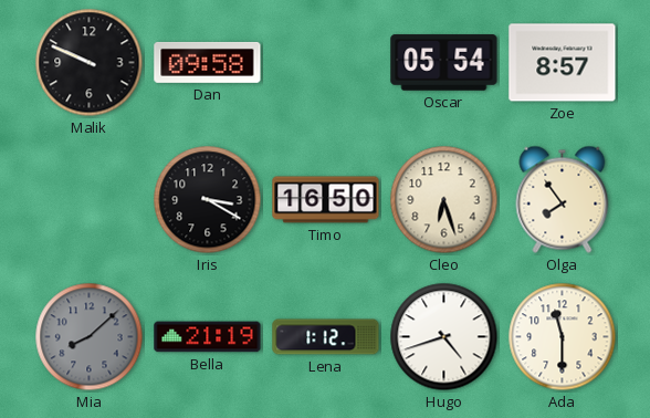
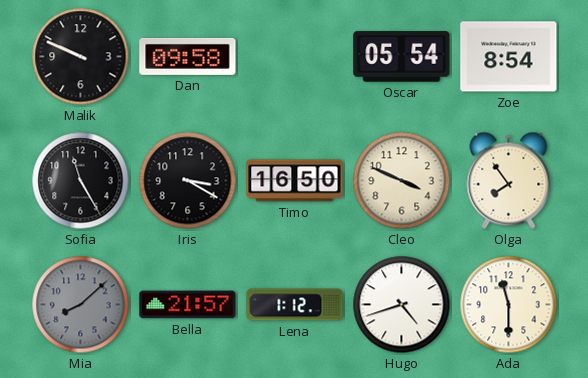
Zoe: 8:57 -> 8:54 (509, 57)
Sofia: none -> 11:25 (81, 181)
Cleo: 6:27 -> 3:49 (402, 181)
Bella: 21:19 -> 21:57 (188, 305)
